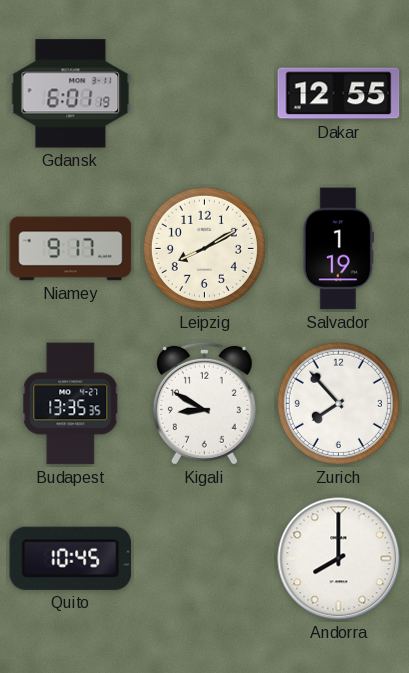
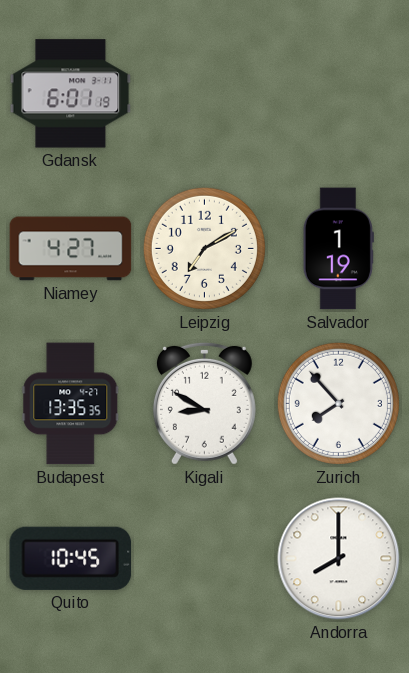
Dakar: 12:55 -> none (339, 94)
Niamey: 9:17 -> 4:27 (71, 249)
Leipzig: 8:10 -> 7:10 (204, 248)
